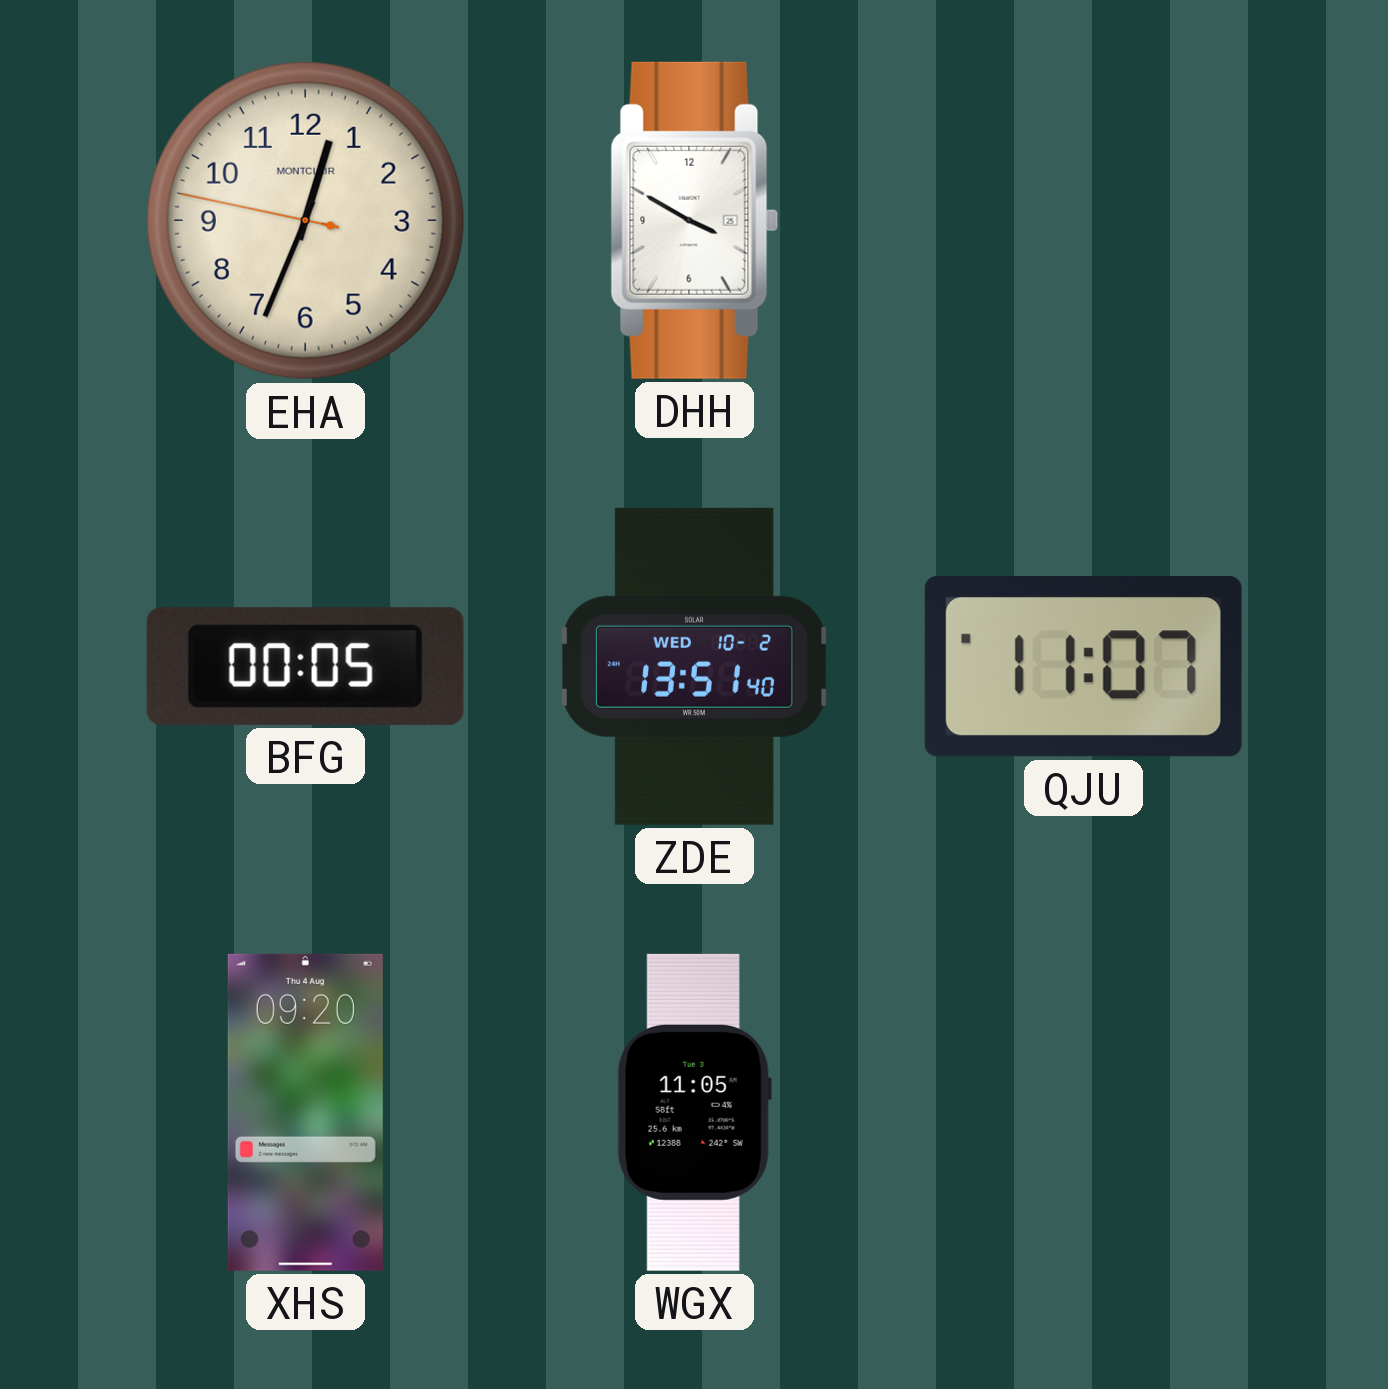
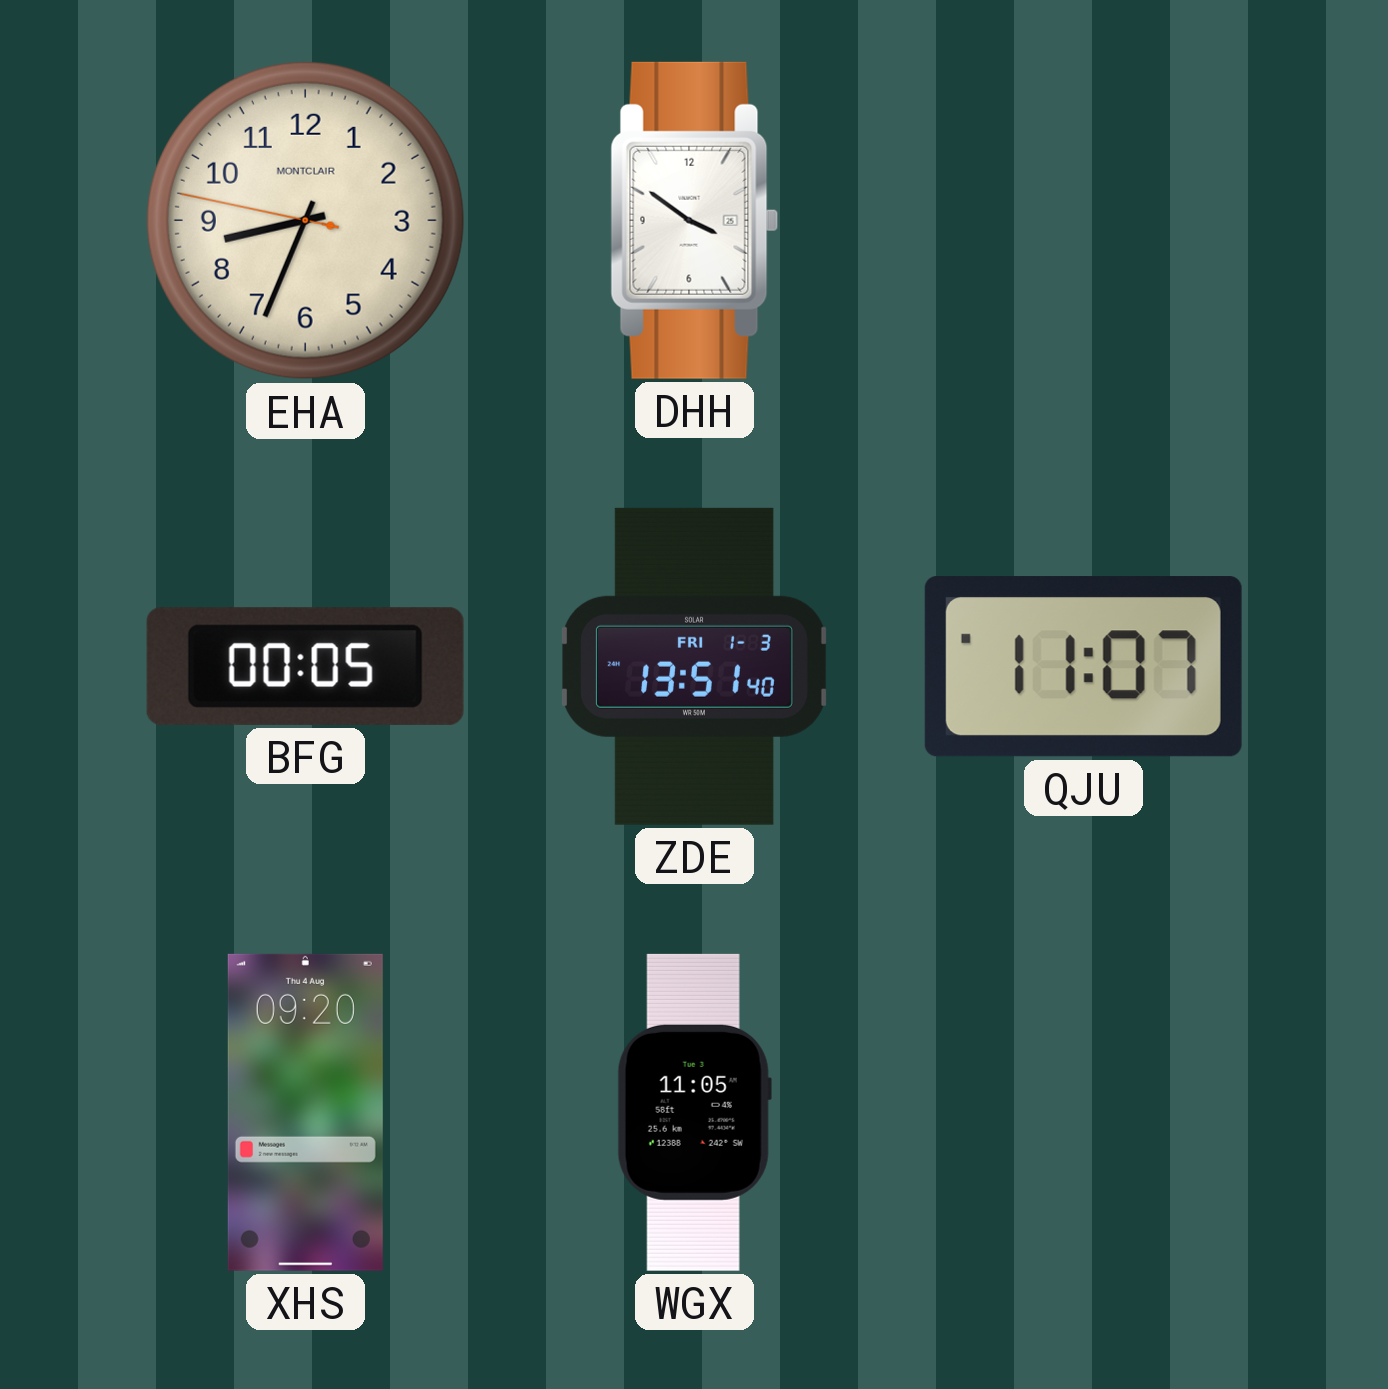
EHA: 12:33 -> 8:33 (305, 220)
DHH: 3:50 -> 3:51 (695, 220)
ZDE date: WED 10-2 -> FRI 1-3 (694, 666)
